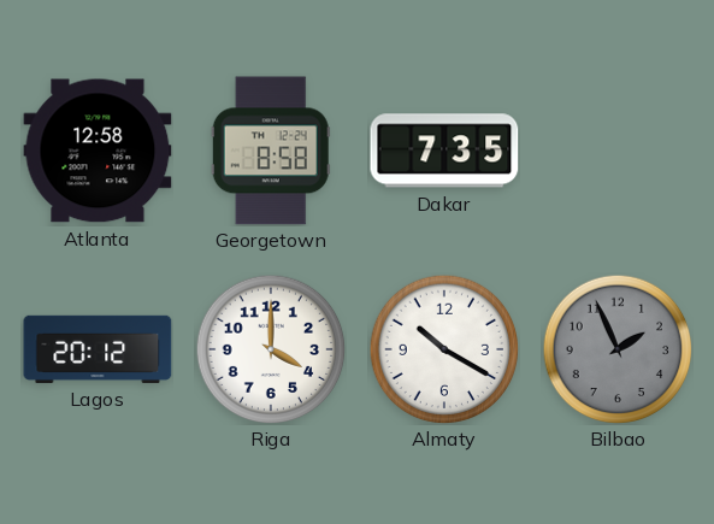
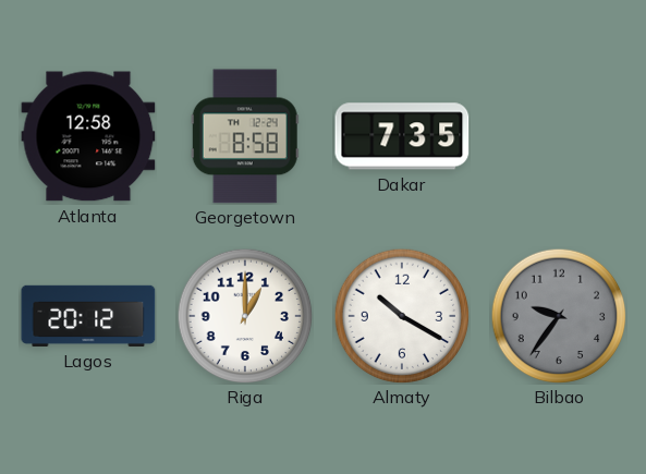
Riga: 4:00 -> 1:00 (245, 316)
Bilbao: 1:56 -> 9:36 (559, 316)
